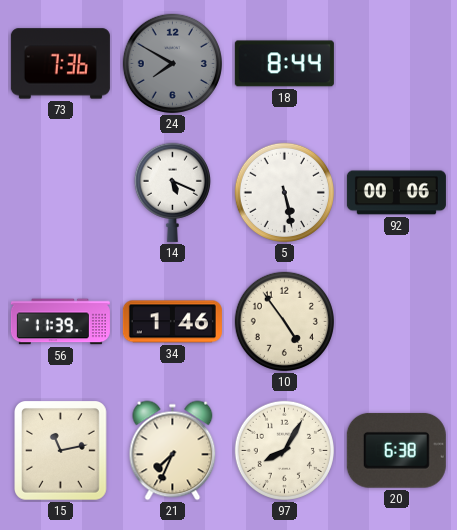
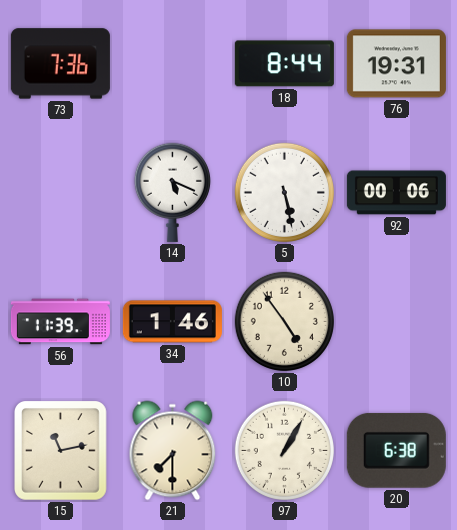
24: 7:50 -> none (172, 63)
76: none -> 19:31 (396, 64)
21: 7:34 -> 7:30 (173, 451)
97: 8:05 -> 1:05 (284, 450)
